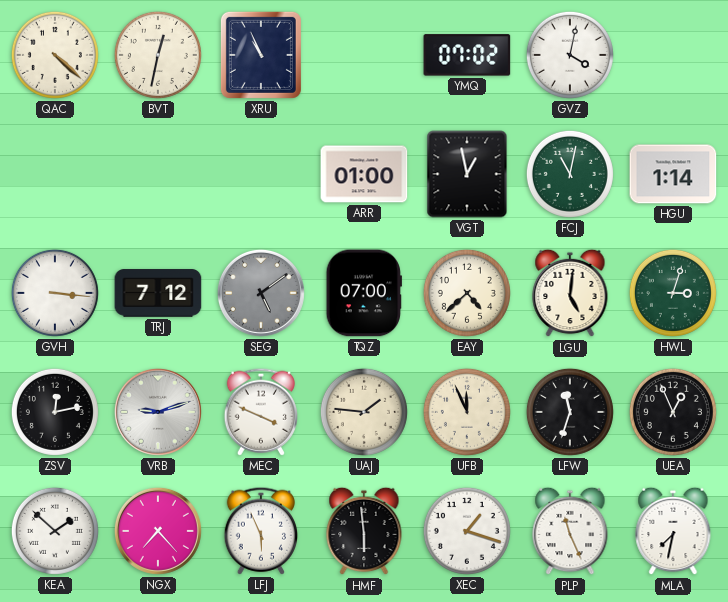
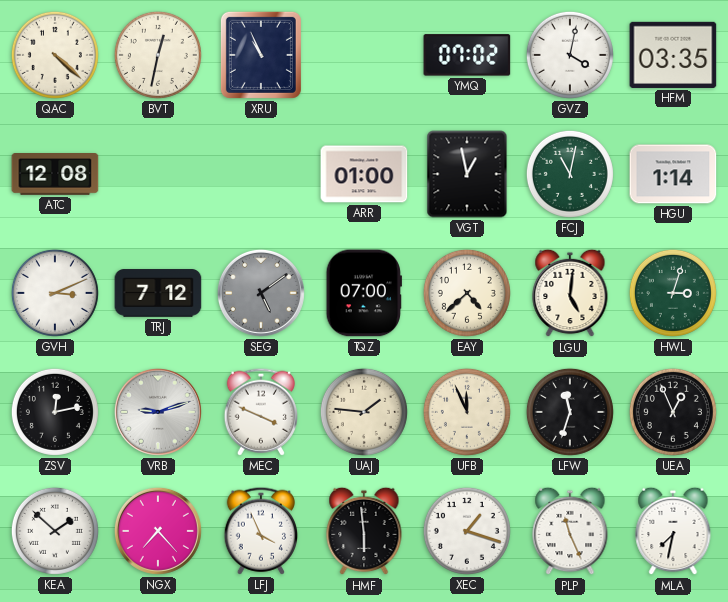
HFM: none -> 03:35 (673, 55)
ATC: none -> 12:08 (55, 175)
GVH: 3:16 -> 3:11 (55, 293)
LFJ: 5:56 -> 3:56 (260, 531)
